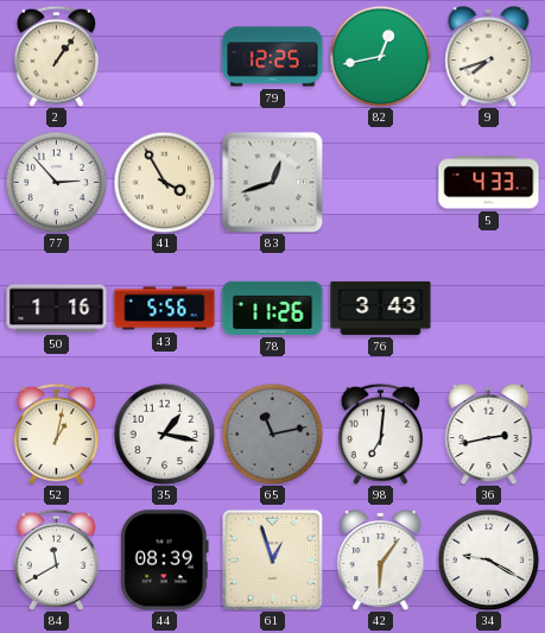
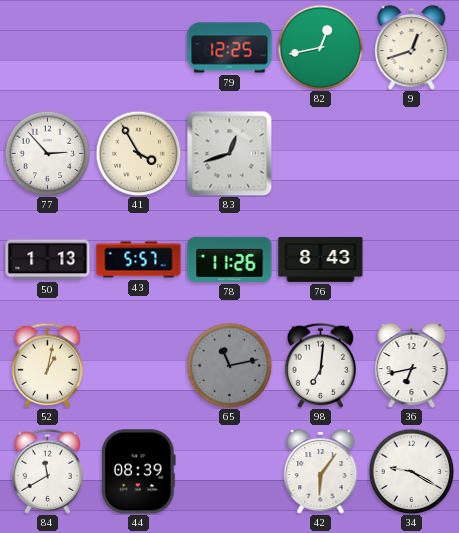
2: 1:06 -> none (56, 56)
9: 7:42 -> 12:42 (412, 47)
5: 4:33 -> none (489, 183)
50: 1:16 -> 1:13 (48, 260)
43: 5:56 -> 5:57 (139, 260)
76: 3:43 -> 8:43 (321, 259)
35: 1:17 -> none (164, 433)
36: 2:43 -> 6:43 (412, 365)
61: 12:57 -> none (272, 559)
